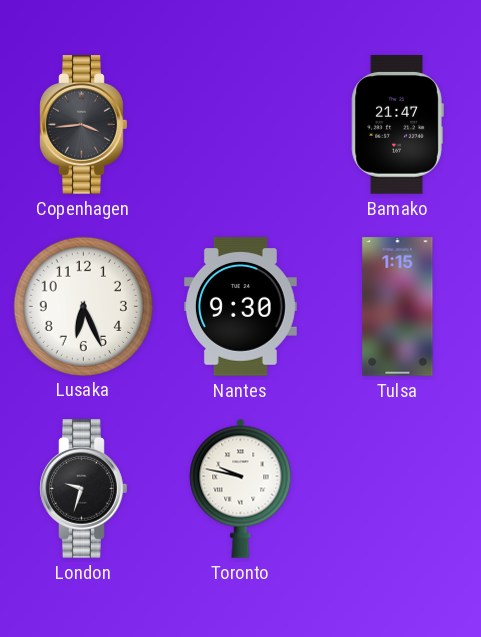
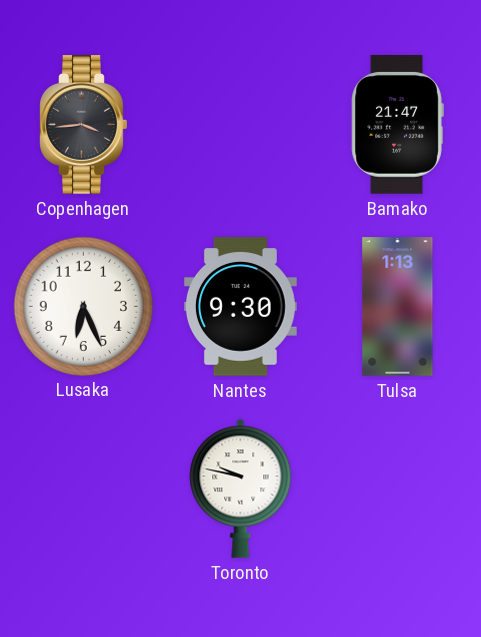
Tulsa: 1:15 -> 1:13 (398, 307)
London: 9:33 -> none (84, 489)
